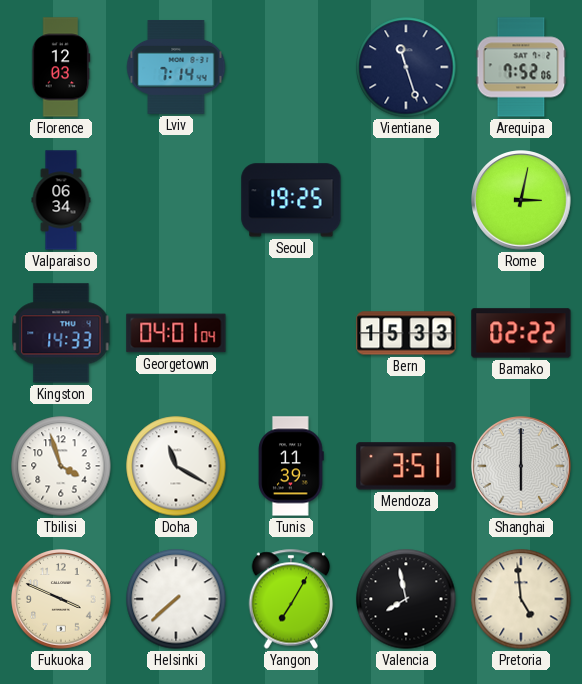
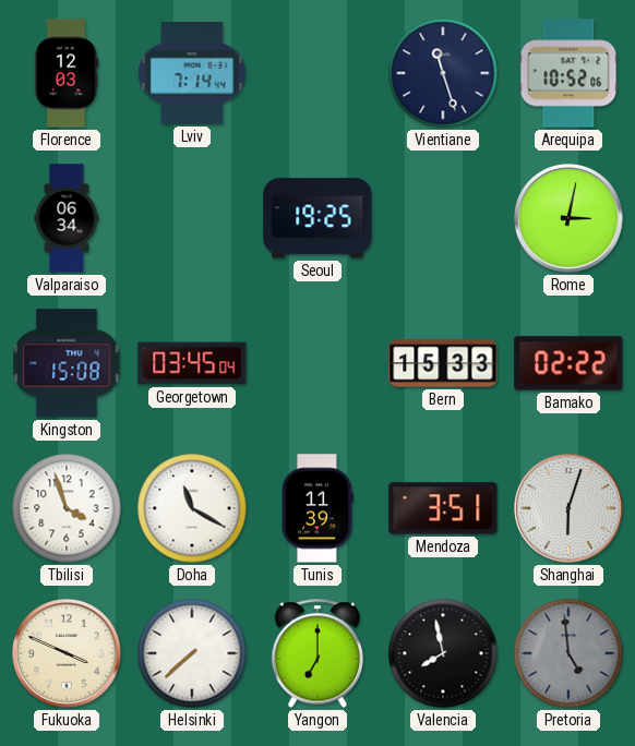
Arequipa: 7:52 -> 10:52 (568, 73)
Kingston: 14:33 -> 15:08 (67, 363)
Georgetown: 04:01 -> 03:45 (192, 363)
Shanghai: 6:00 -> 6:03 (568, 508)
Yangon: 7:05 -> 7:00 (317, 653)
Pretoria dial: cream -> grey (568, 653)
